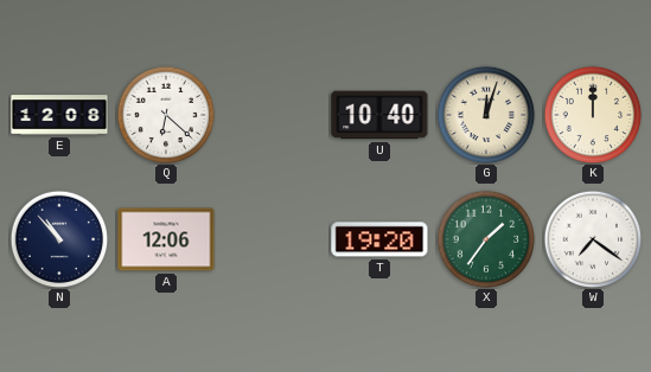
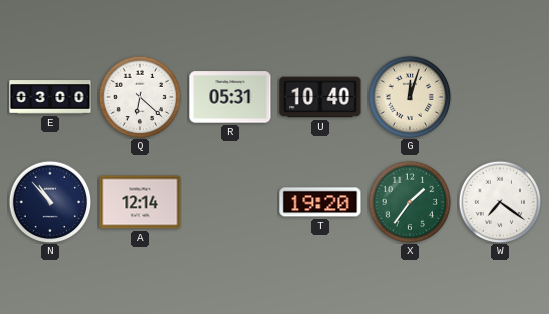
E: 12:08 -> 03:00 (50, 97)
R: none -> 05:31 (230, 97)
K: 12:00 -> none (593, 115)
A: 12:06 -> 12:14 (140, 202)
